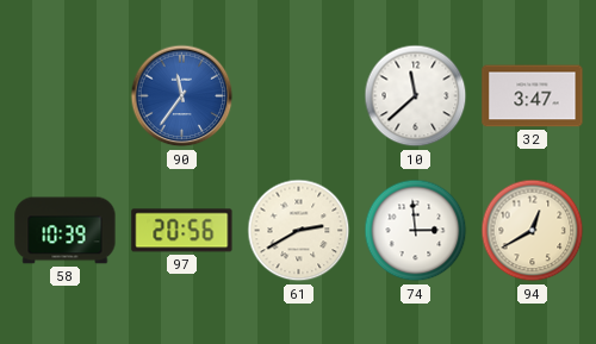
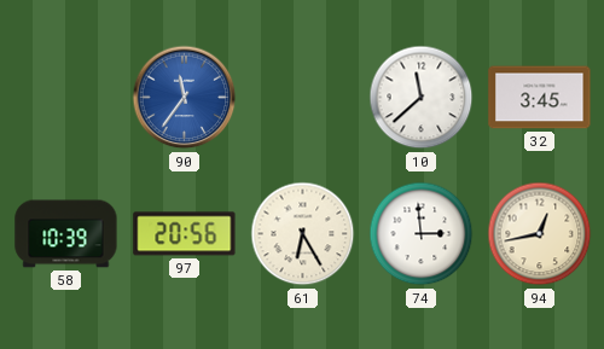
32: 3:47 -> 3:45 (540, 98)
61: 2:40 -> 6:25 (303, 234)
94: 12:40 -> 12:43 (540, 234)
